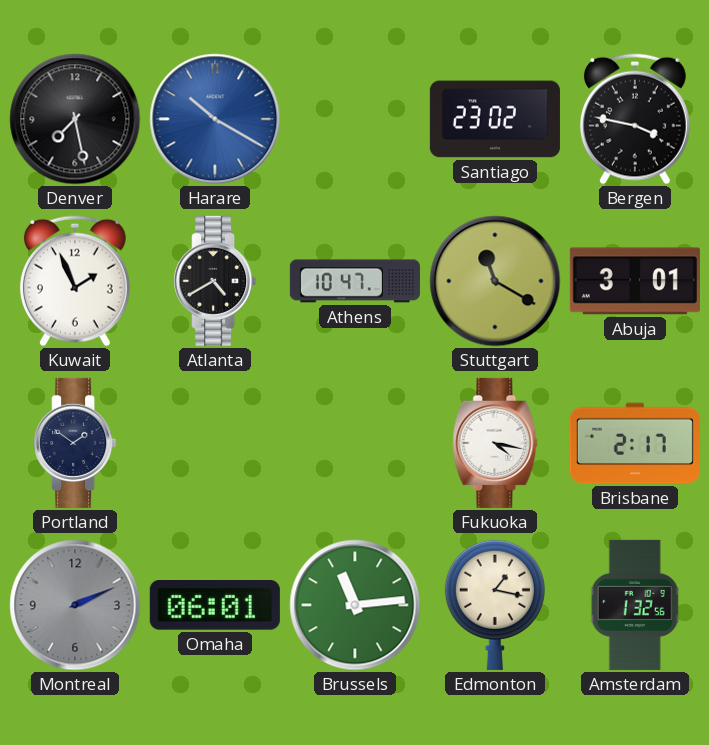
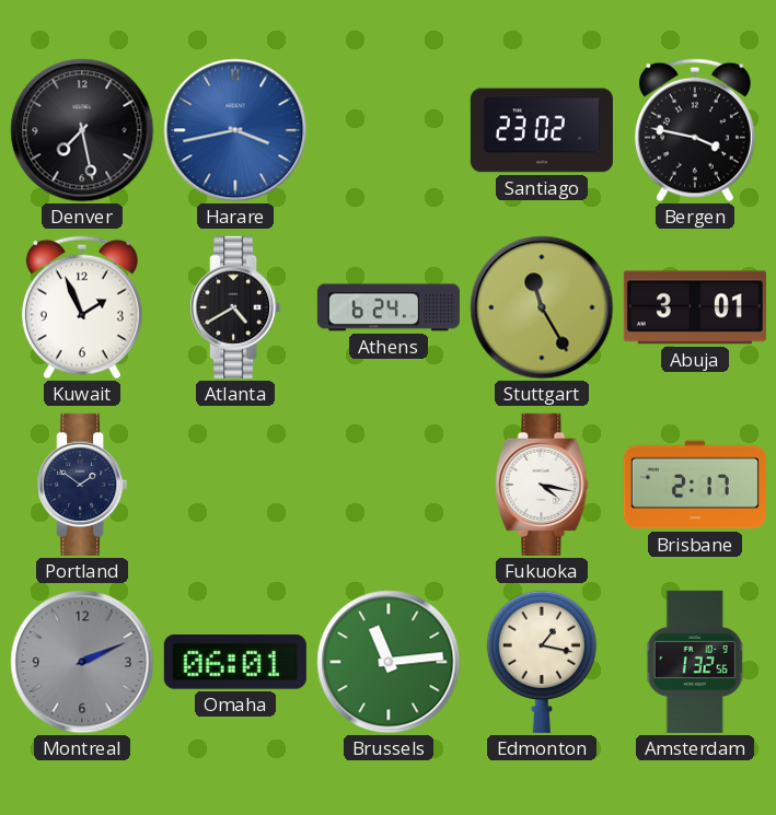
Harare: 10:20 -> 3:43 (235, 130)
Athens: 10:47 -> 6:24 (389, 307)
Stuttgart: 11:20 -> 11:25 (542, 307)
